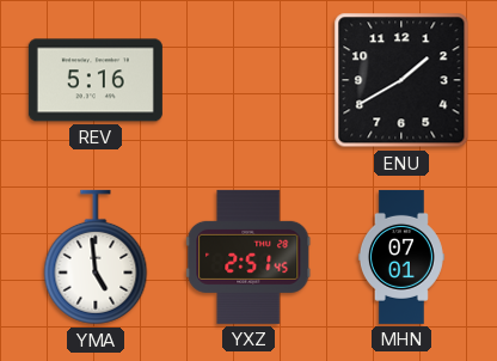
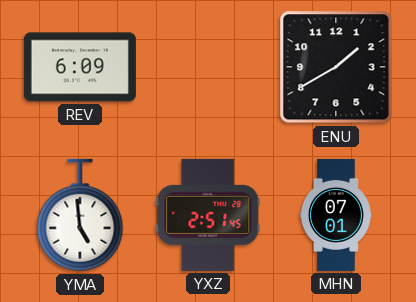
REV: 5:16 -> 6:09 (80, 67)
